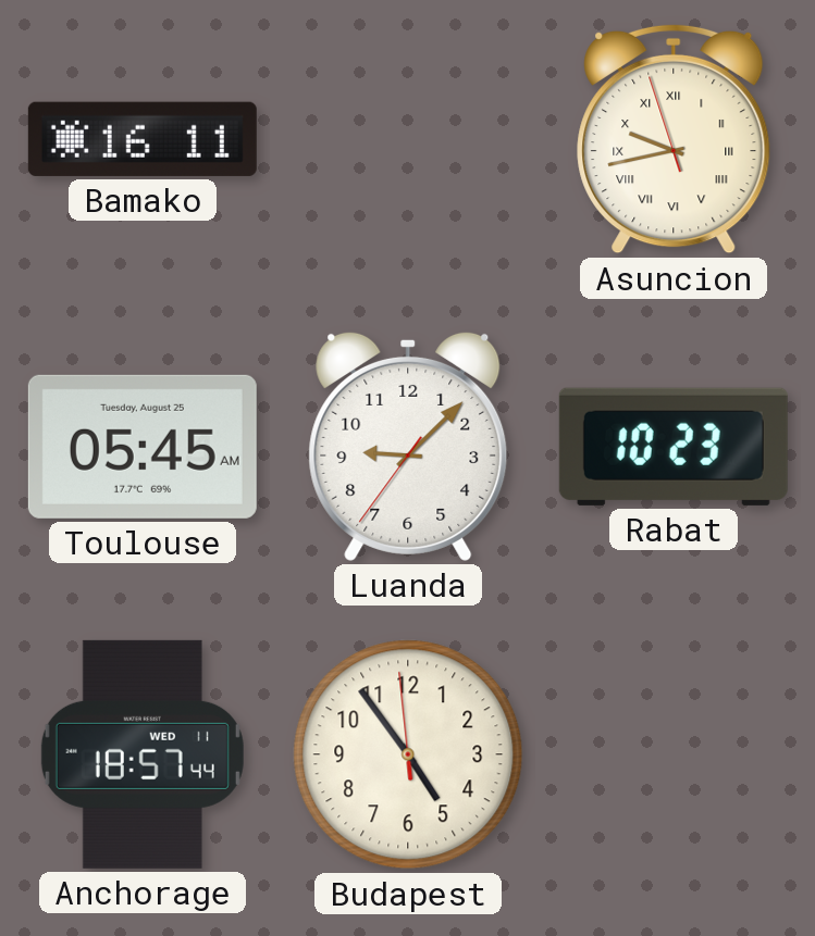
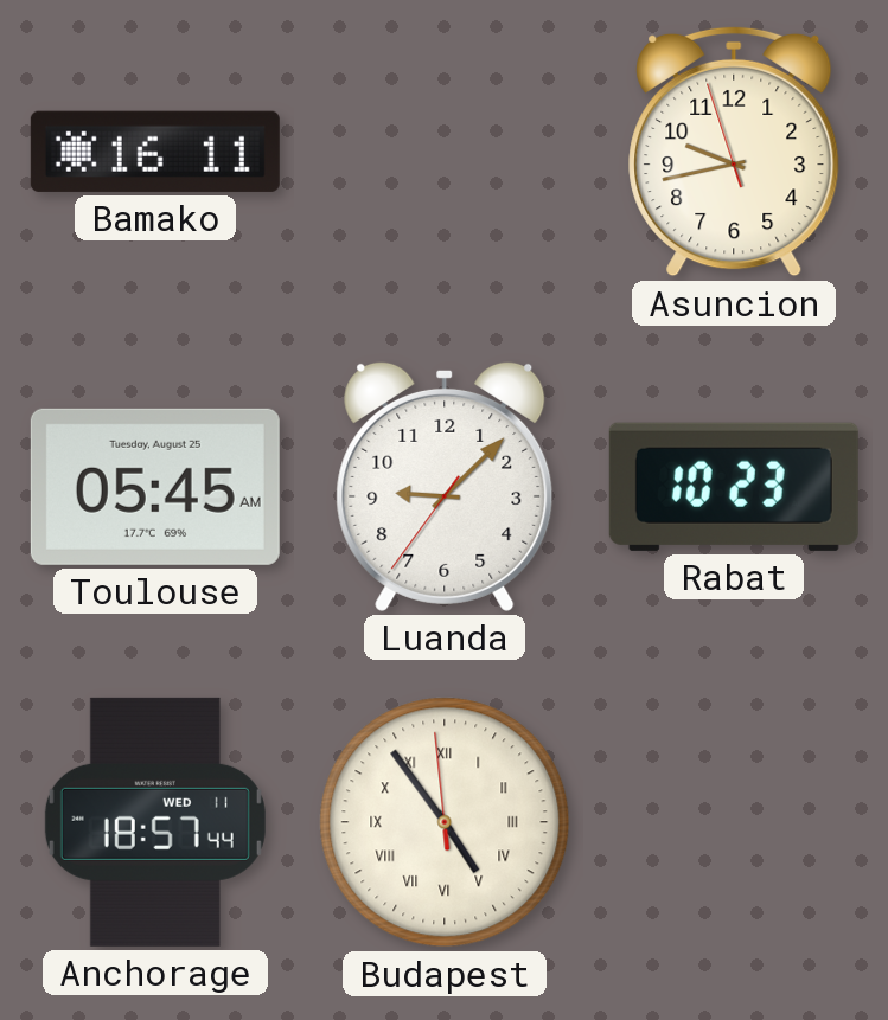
Asuncion numerals: Roman -> Arabic (734, 152)
Budapest numerals: Arabic -> Roman (445, 822)
